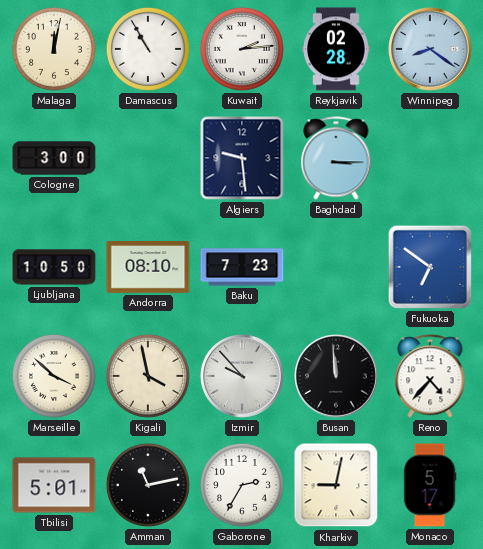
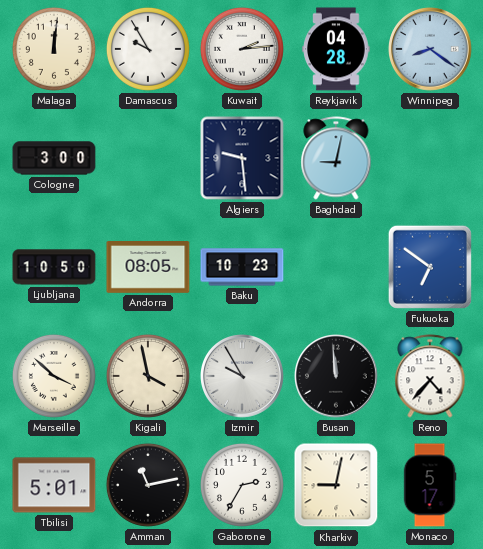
Malaga: 12:02 -> 12:01 (54, 49)
Damascus: 10:55 -> 9:55 (148, 49)
Reykjavik: 02:28 -> 04:28 (336, 49)
Baghdad: 3:15 -> 9:02 (336, 158)
Andorra: 08:10 -> 08:05 (148, 268)
Baku: 7:23 -> 10:23 (242, 267)
Izmir: 9:53 -> 9:55 (243, 377)
